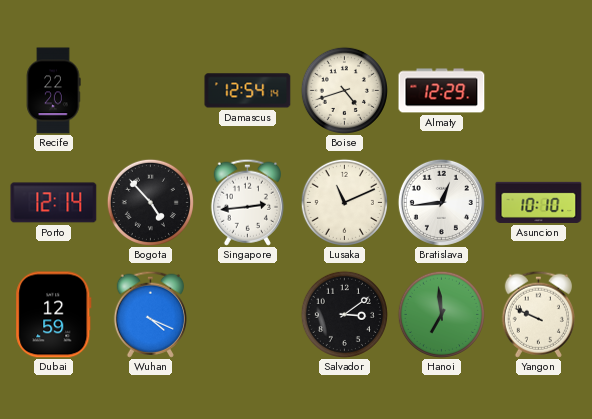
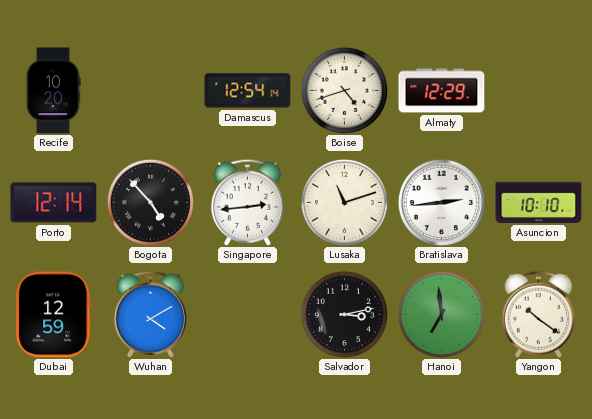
Recife: 22:20 -> 10:20 (53, 91)
Lusaka: 11:11 -> 11:12 (344, 202)
Bratislava: 12:44 -> 2:44 (441, 202)
Wuhan: 4:19 -> 4:10 (150, 314)
Salvador: 3:09 -> 3:13 (344, 314)
Yangon: 9:49 -> 10:21 (538, 314)
